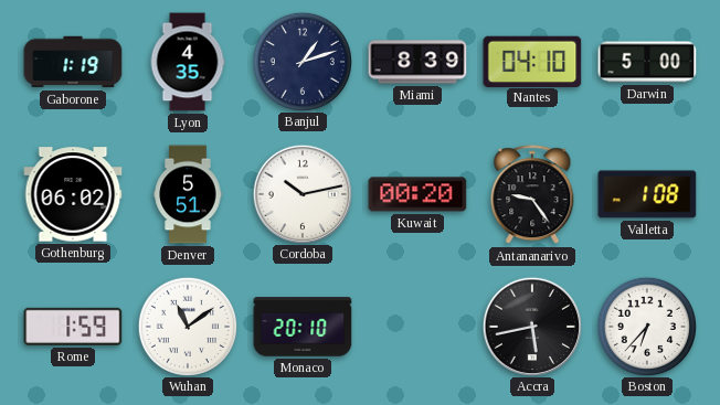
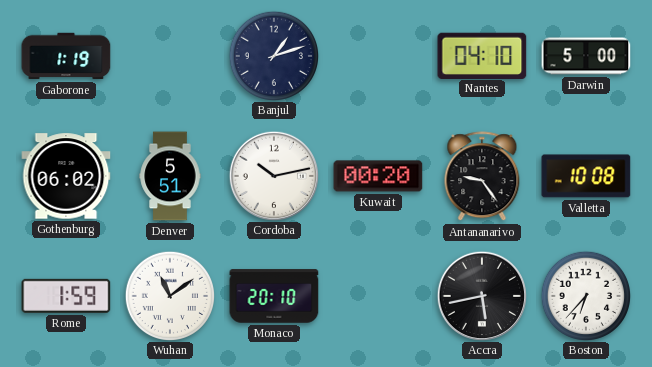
Lyon: 4:35 -> none (188, 62)
Miami: 8:39 -> none (417, 62)
Valletta: 1:08 -> 10:08 (586, 176)
